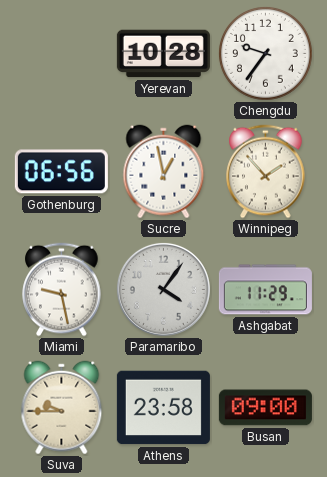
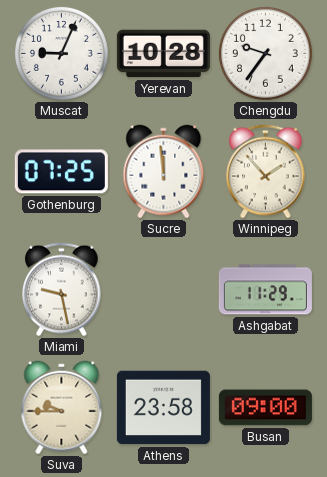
Muscat: none -> 9:04 (62, 54)
Gothenburg: 06:56 -> 07:25 (61, 172)
Sucre: 12:58 -> 11:59 (164, 172)
Paramaribo: 4:06 -> none (163, 289)
